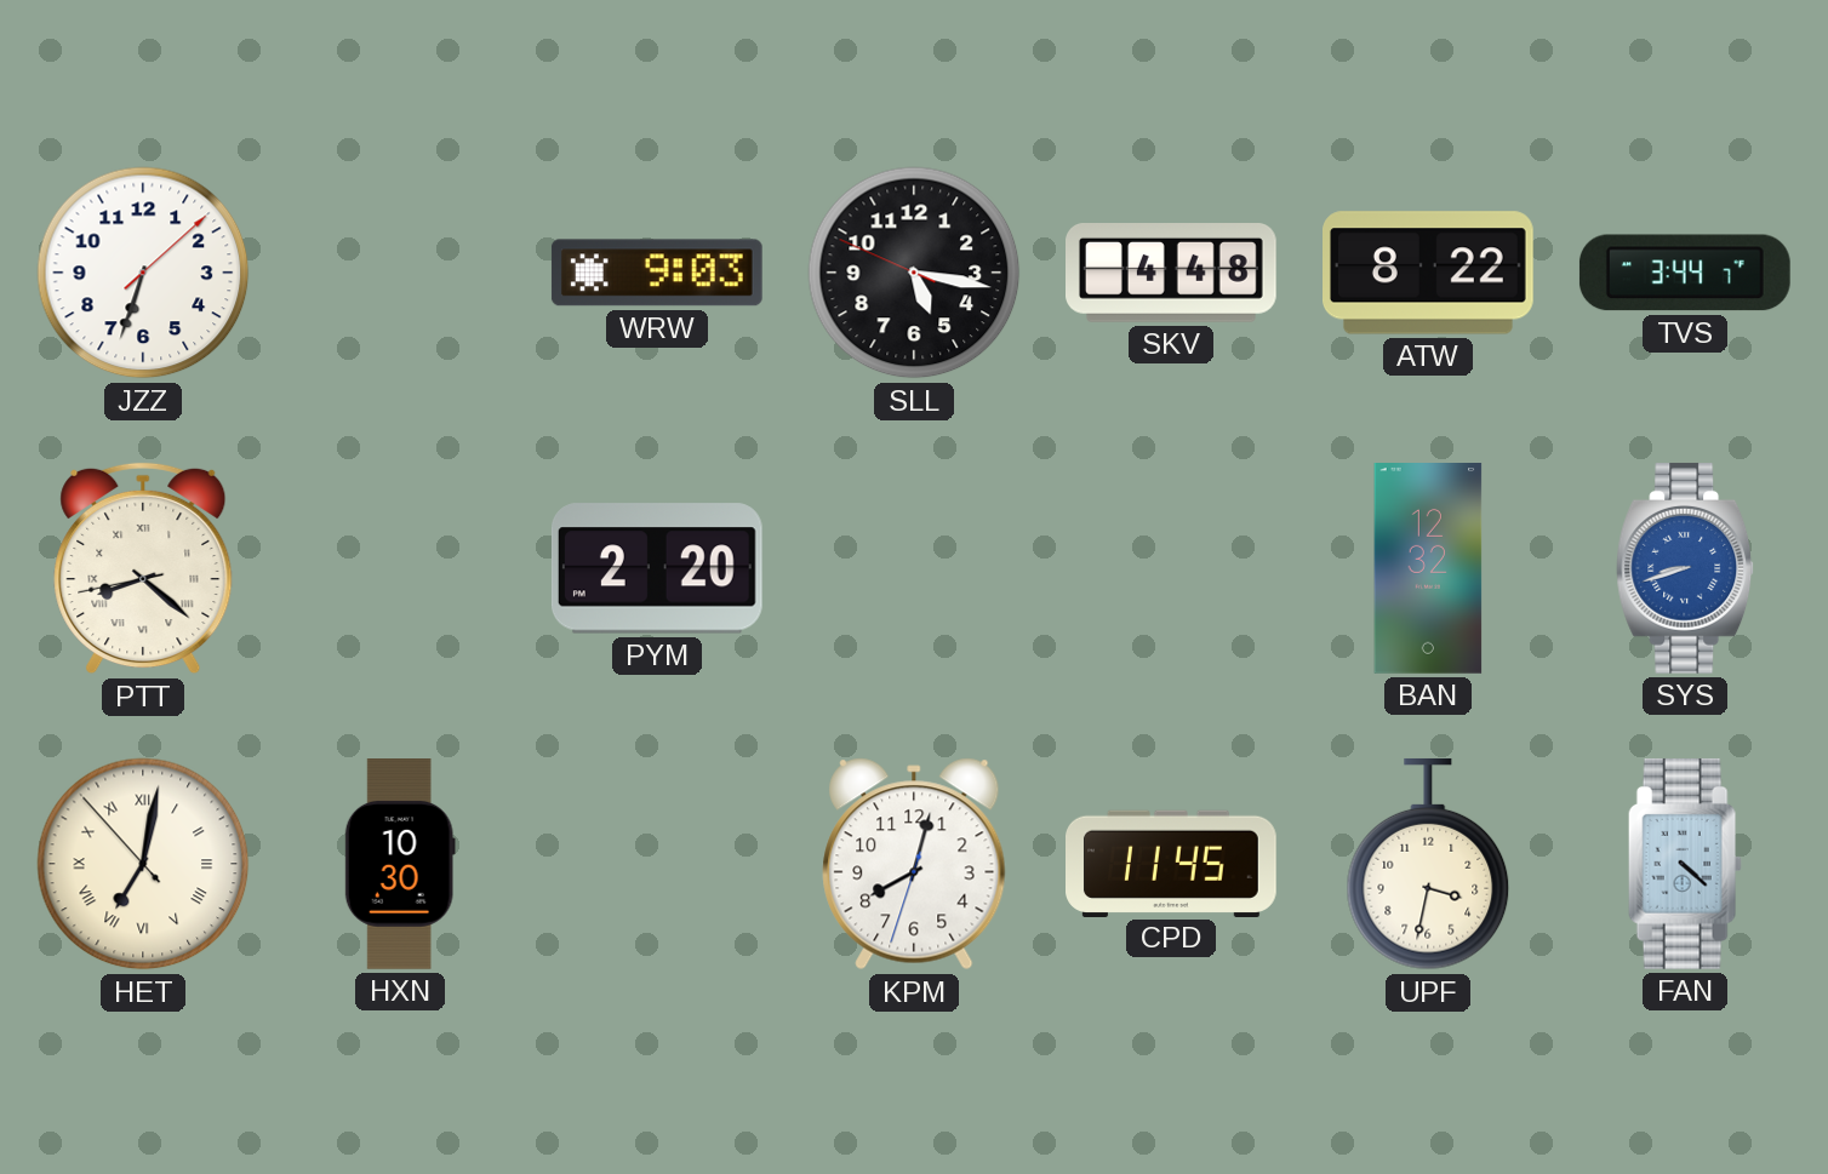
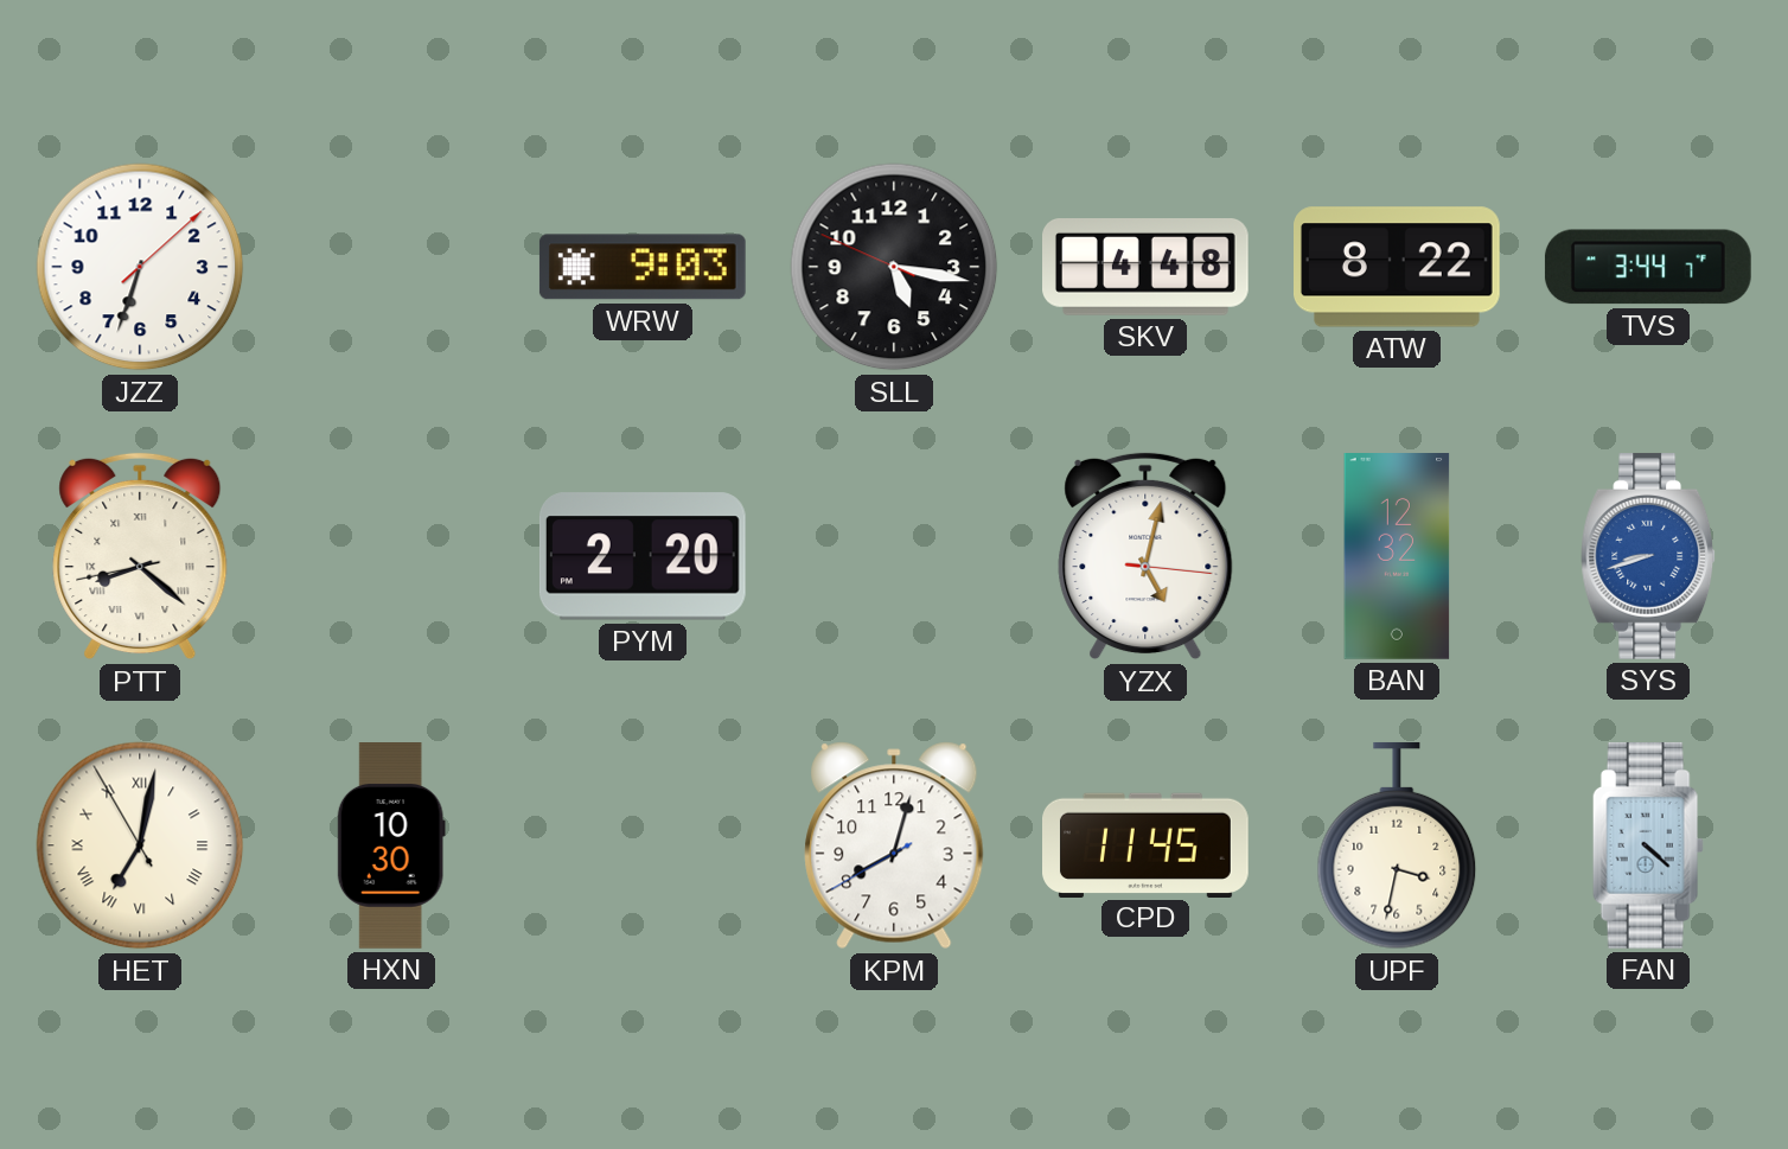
YZX: none -> 5:02 (1145, 556)
HET: 7:01:53 -> 7:01:55 (140, 845)
KPM: 8:02:33 -> 8:02:40 (894, 845)
